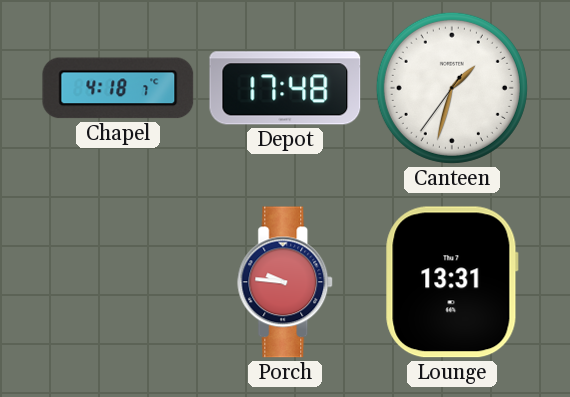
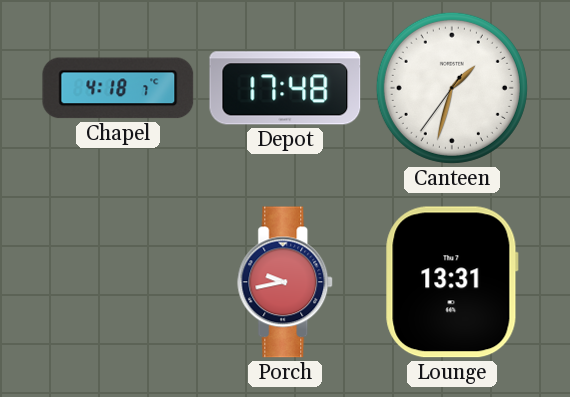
Porch: 9:46 -> 9:43 (286, 282)
